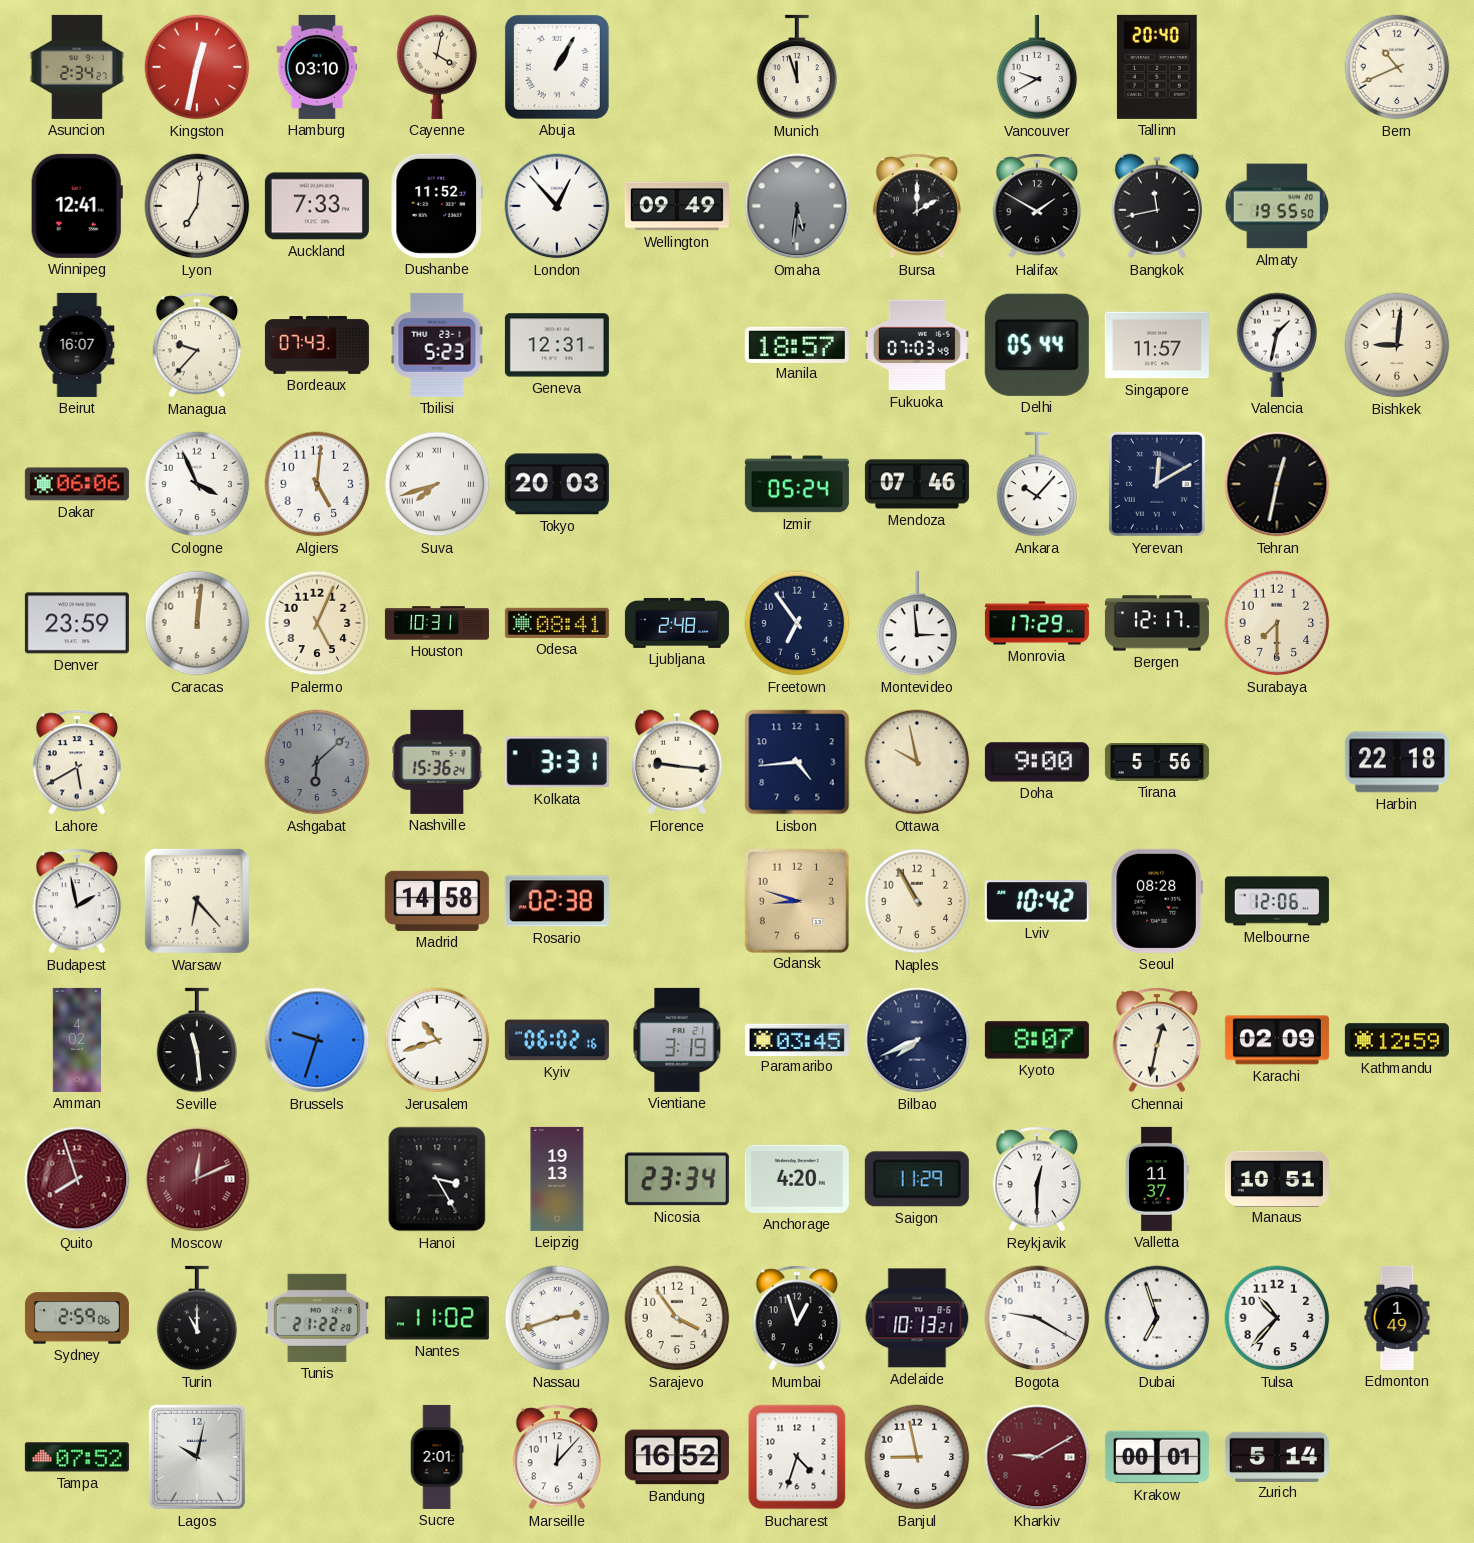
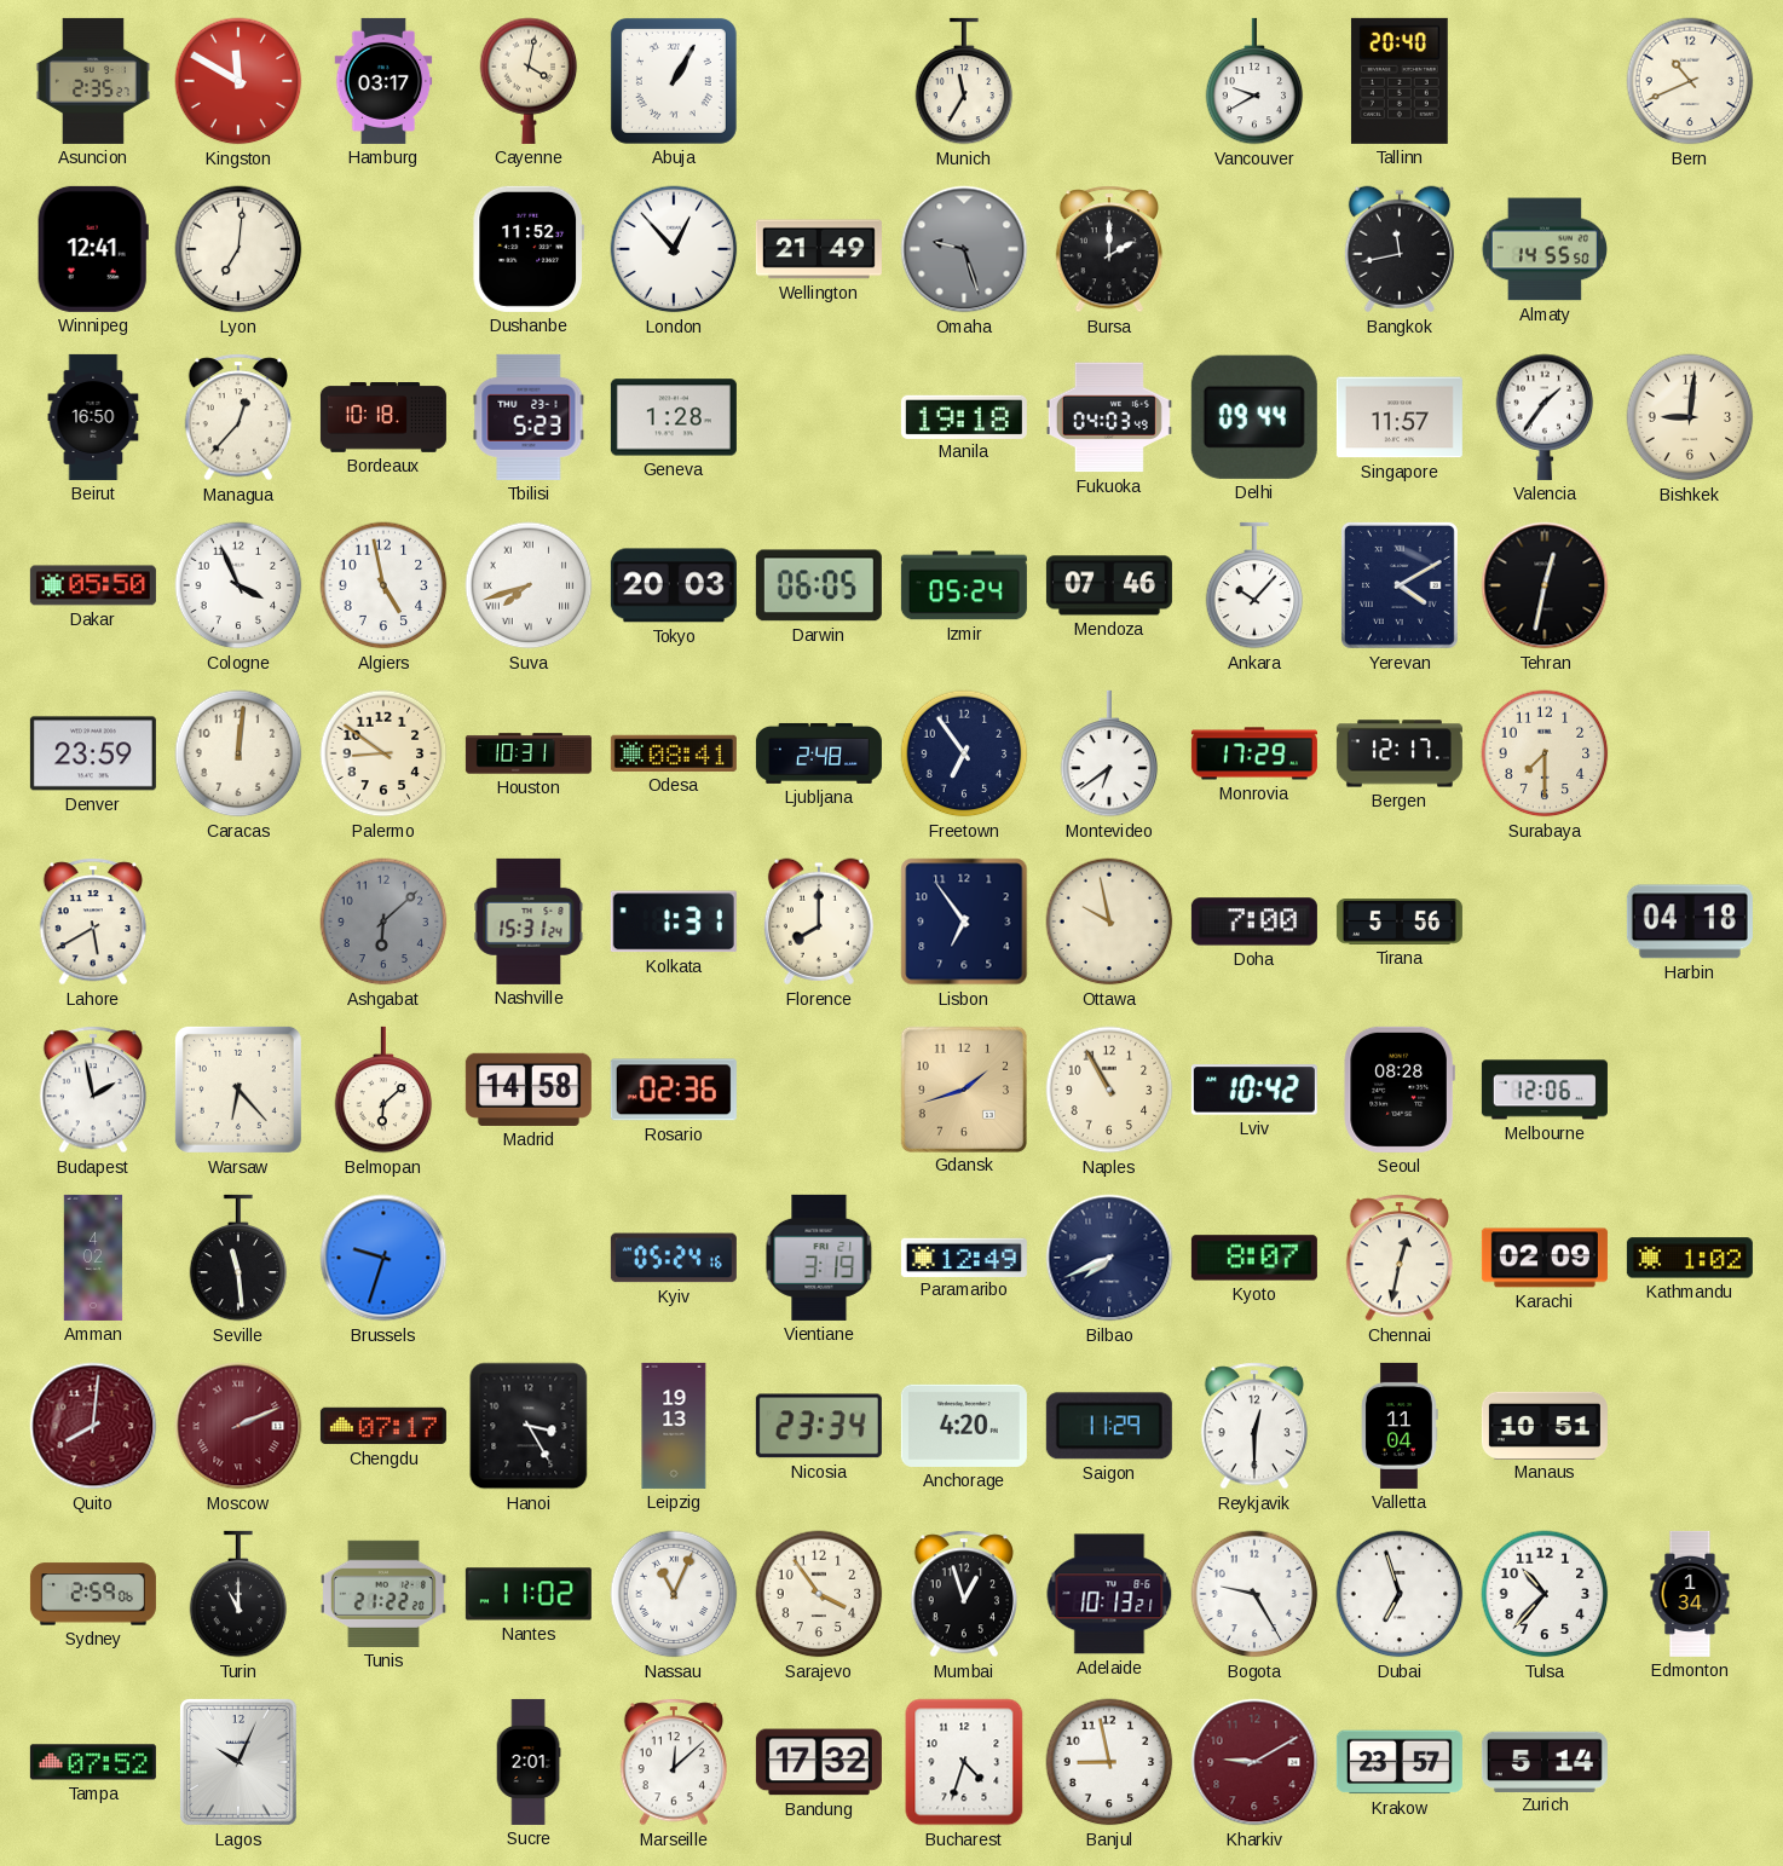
Asuncion: 2:34 -> 2:35 (93, 81)
Kingston: 12:32 -> 11:50 (238, 81)
Hamburg: 03:10 -> 03:17 (383, 81)
Munich: 11:57 -> 11:35 (964, 81)
Auckland: 7:33 -> none (317, 206)
Wellington: 09:49 -> 21:49 (819, 249)
Omaha: 5:31 -> 9:27 (964, 249)
Halifax: 1:50 -> none (1037, 206)
Almaty: 19:55 -> 14:55 (1543, 249)
Beirut: 16:07 -> 16:50 (93, 417)
Managua: 9:37 -> 12:37 (238, 417)
Bordeaux: 07:43 -> 10:18 (383, 418)
Geneva: 12:31 -> 1:28 (674, 417)
Manila: 18:57 -> 19:18 (964, 416)
Fukuoka: 07:03 -> 04:03 (1109, 417)
Delhi: 05:44 -> 09:44 (1254, 417)
Valencia: 1:32 -> 1:36 (1545, 417)
Dakar: 06:06 -> 05:50 (93, 585)
Algiers: 5:01 -> 4:58 (383, 585)
Darwin: none -> 06:05 (819, 585)
Yerevan: 12:10 -> 4:10 (1400, 585)
Palermo: 5:04 -> 8:51 (383, 753)
Montevideo: 2:59 -> 6:39 (1109, 753)
Nashville: 15:36 -> 15:31 (529, 922)
Kolkata: 3:31 -> 1:31 (674, 922)
Florence: 9:16 -> 8:00 (819, 922)
Lisbon: 4:44 -> 6:54 (964, 922)
Doha: 9:00 -> 7:00 (1254, 922)
Harbin: 22:18 -> 04:18 (1690, 922)
Belmopan: none -> 6:08 (383, 1090)
Rosario: 02:38 -> 02:36 (674, 1090)
Gdansk: 8:48 -> 1:42 (963, 1088)
Jerusalem: 10:42 -> none (437, 1040)
Kyiv: 06:02 -> 05:24 (674, 1258)
Paramaribo: 03:45 -> 12:49 (964, 1256)
Kathmandu: 12:59 -> 1:02 (1690, 1258)
Quito: 7:57 -> 8:01 (93, 1426)
Moscow: 12:11 -> 2:11 (238, 1426)
Chengdu: none -> 07:17 (383, 1426)
Valletta: 11:37 -> 11:04 (1401, 1426)
Nassau: 2:42 -> 11:04 (674, 1594)
Bogota: 9:20 -> 9:25 (1254, 1594)
Edmonton: 1:49 -> 1:34 (1690, 1594)
Lagos: 10:02 -> 10:04 (238, 1762)
Marseille: 12:07 -> 12:08 (674, 1762)
Bandung: 16:52 -> 17:32 (819, 1762)
Krakow: 00:01 -> 23:57 (1400, 1762)
